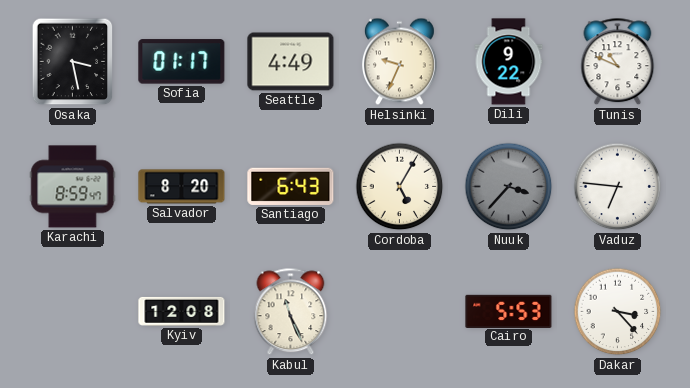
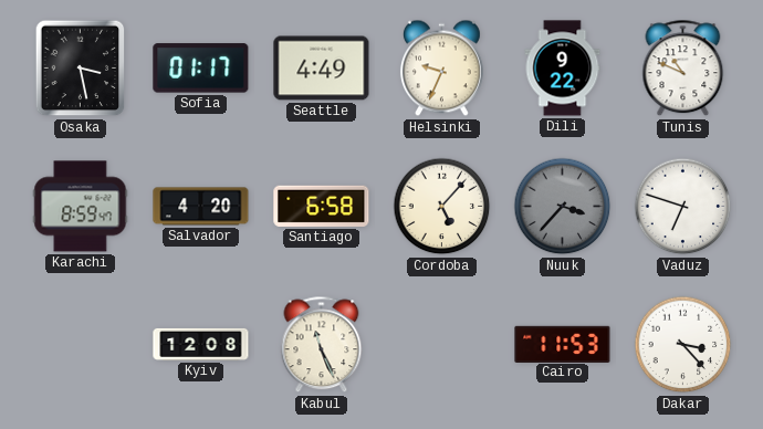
Salvador: 8:20 -> 4:20 (201, 207)
Santiago: 6:43 -> 6:58 (322, 206)
Cordoba: 5:05 -> 5:07 (442, 207)
Vaduz: 6:46 -> 6:48 (683, 207)
Cairo: 5:53 -> 11:53 (563, 344)
